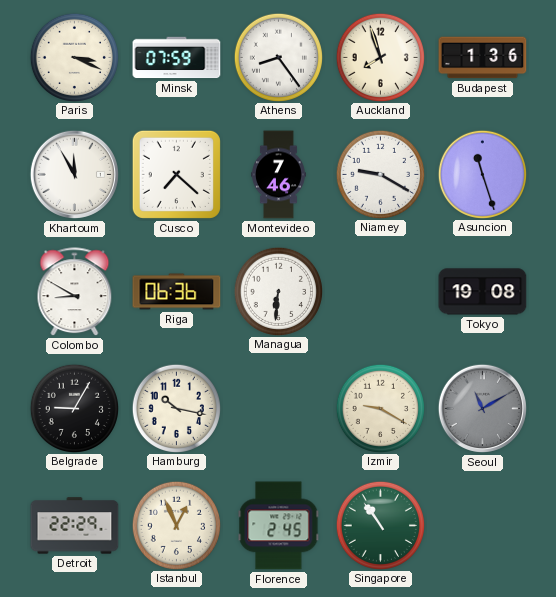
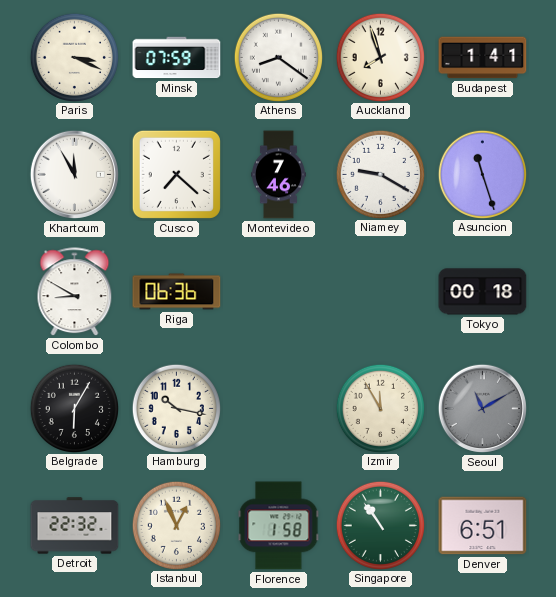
Athens: 8:24 -> 8:21 (278, 57)
Budapest: 1:36 -> 1:41 (483, 58)
Managua: 6:31 -> none (278, 291)
Tokyo: 19:08 -> 00:18 (483, 292)
Belgrade: 9:05 -> 6:05 (74, 408)
Izmir: 9:20 -> 11:55 (380, 408)
Detroit: 22:29 -> 22:32 (75, 526)
Florence: 2:45 -> 1:58 (279, 526)
Denver: none -> 6:51 (483, 526)
